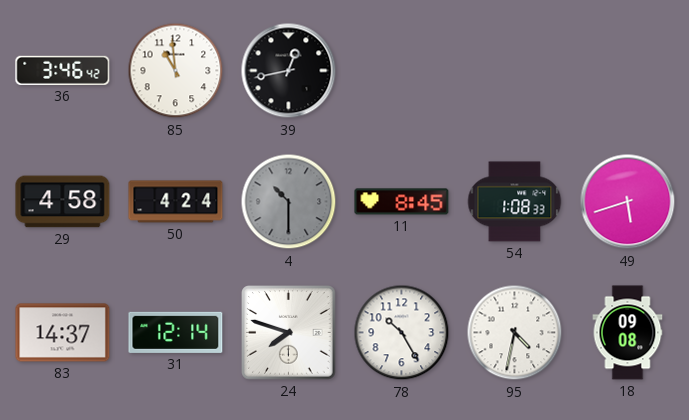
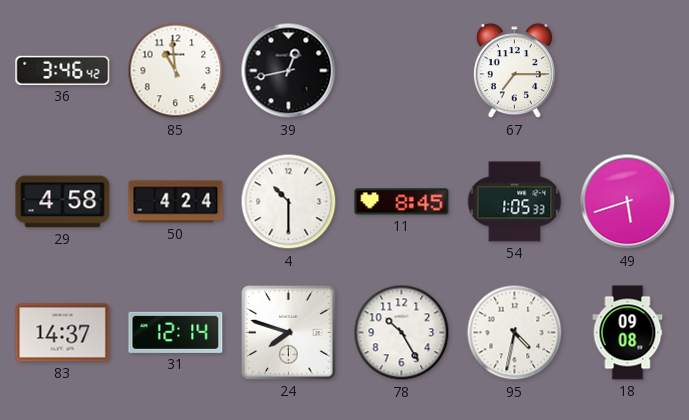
67: none -> 7:15 (514, 71)
4 dial: grey -> white (289, 202)
54: 1:08 -> 1:05 (515, 202)
